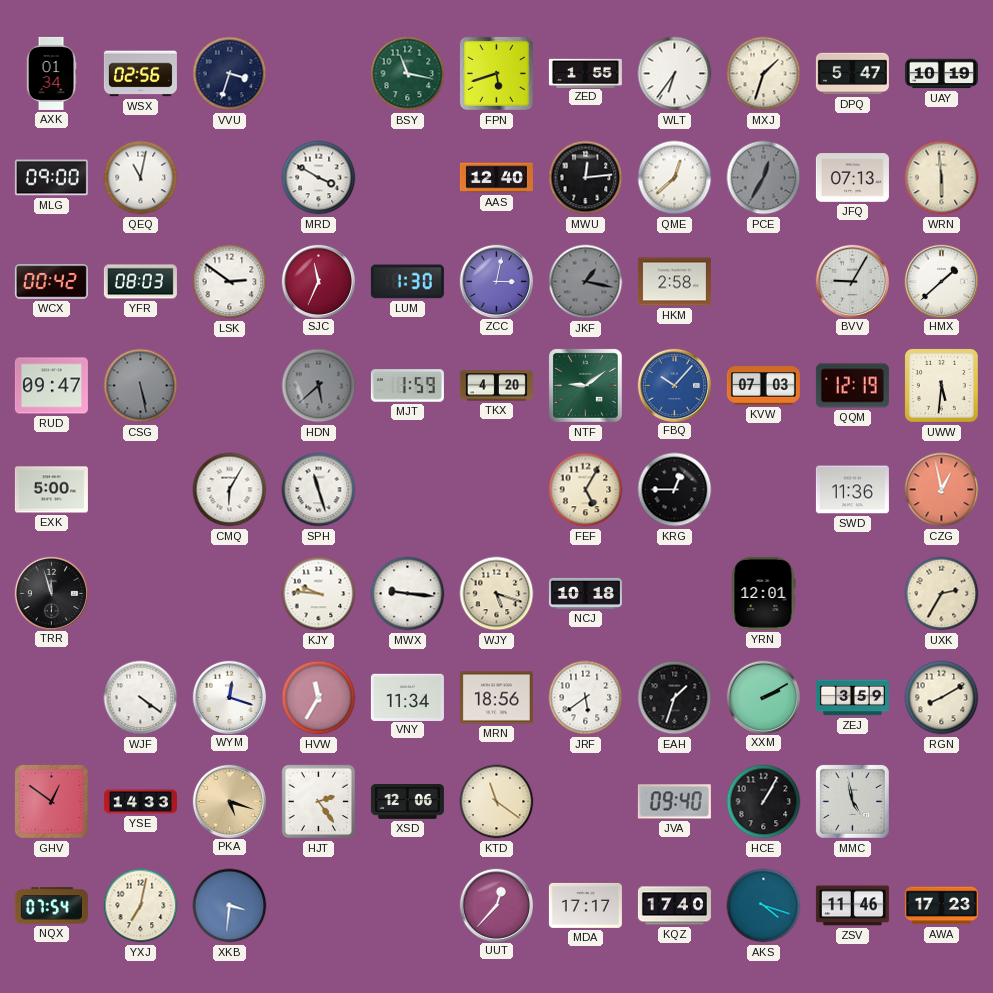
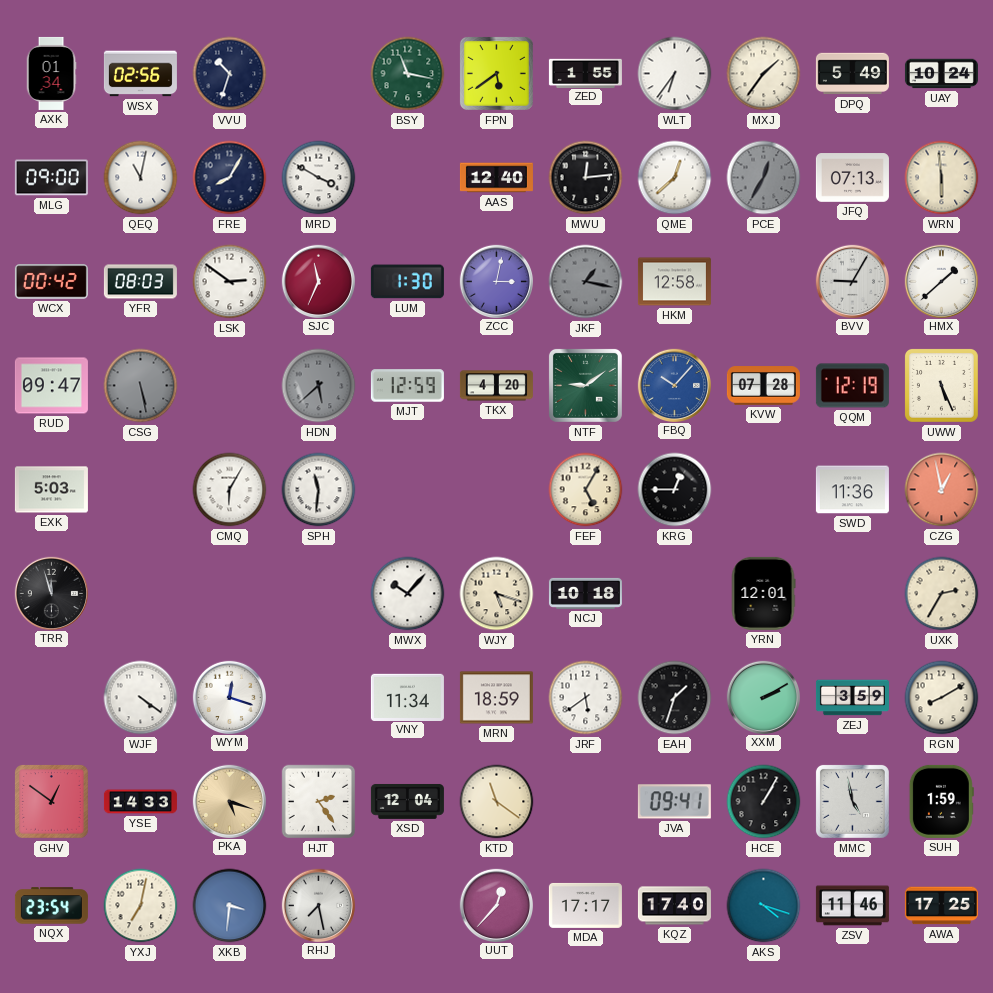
VVU: 3:33 -> 10:33 (230, 74)
FPN: 5:42 -> 5:39 (496, 73)
MXJ: 1:33 -> 1:36 (764, 74)
DPQ: 5:47 -> 5:49 (852, 74)
UAY: 10:19 -> 10:24 (941, 74)
FRE: none -> 8:05 (230, 178)
HKM: 2:58 -> 12:58 (674, 282)
MJT: 1:59 -> 12:59 (407, 386)
KVW: 07:03 -> 07:28 (763, 386)
UWW: 5:31 -> 5:26 (941, 385)
EXK: 5:00 -> 5:03 (51, 490)
SPH: 11:27 -> 11:31 (319, 490)
KJY: 9:46 -> none (319, 594)
MWX: 9:16 -> 10:07 (408, 594)
HVW: 11:35 -> none (319, 698)
MRN: 18:56 -> 18:59 (496, 698)
XSD: 12:06 -> 12:04 (407, 801)
JVA: 09:40 -> 09:41 (674, 802)
SUH: none -> 1:59 (941, 801)
NQX: 07:54 -> 23:54 (51, 906)
RHJ: none -> 7:28 (318, 905)
AWA: 17:23 -> 17:25 (941, 906)
